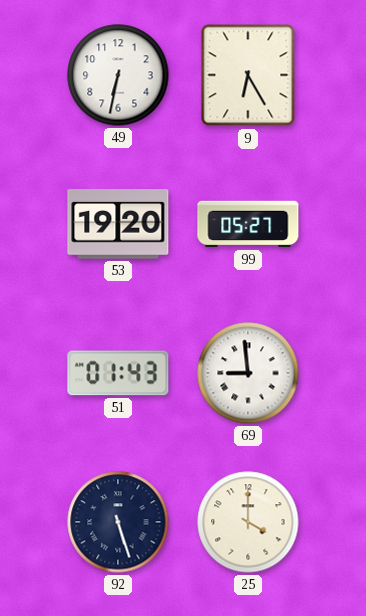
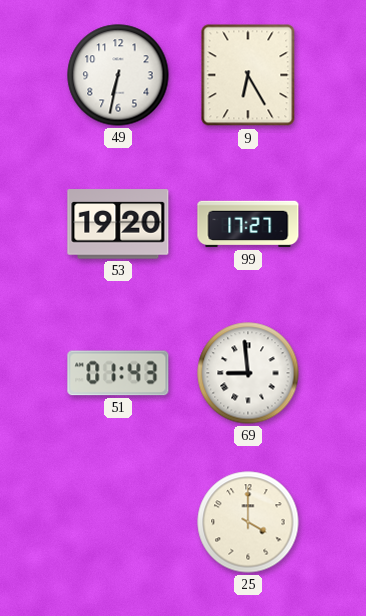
99: 05:27 -> 17:27 (248, 224)
92: 5:27 -> none (118, 522)
